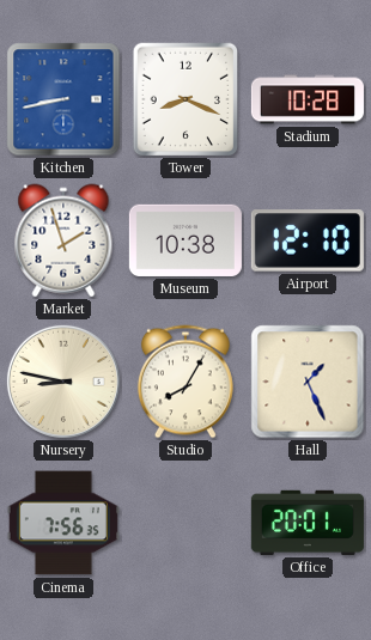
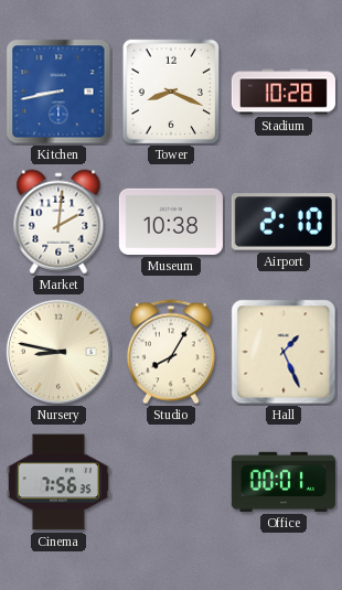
Market: 1:57 -> 2:01 (58, 222)
Airport: 12:10 -> 2:10 (284, 222)
Office: 20:01 -> 00:01 (284, 482)
